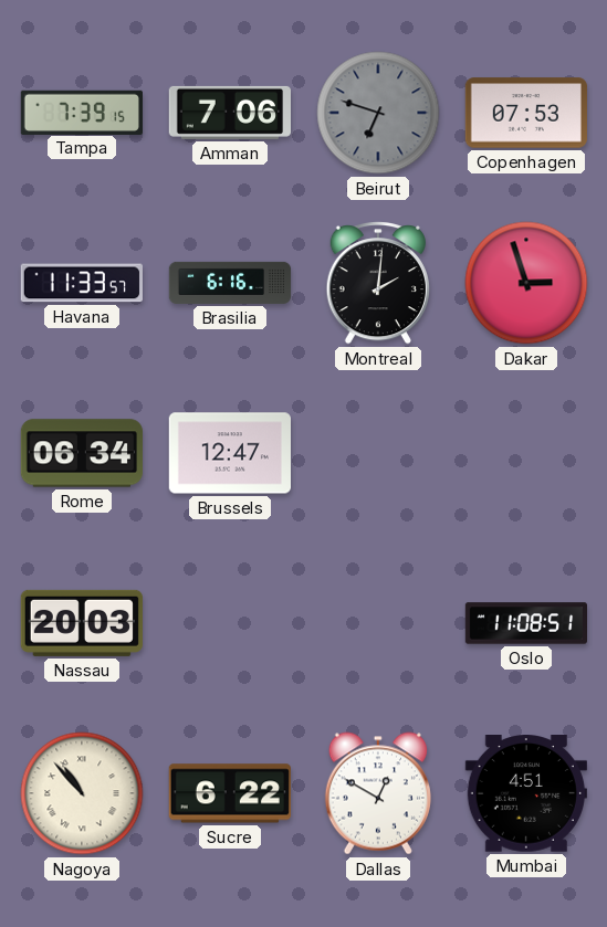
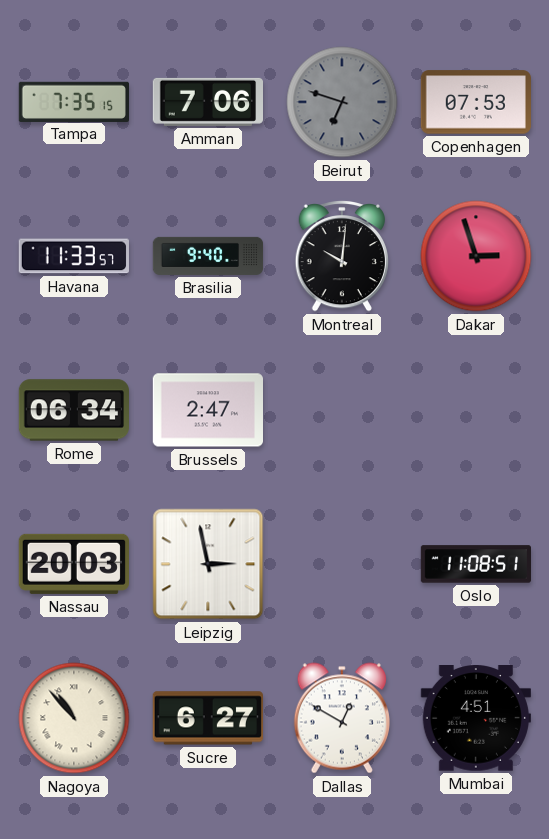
Tampa: 7:39 -> 7:35 (73, 101)
Brasilia: 6:16 -> 9:40 (208, 256)
Montreal: 2:01 -> 10:01 (341, 256)
Brussels: 12:47 -> 2:47 (207, 410)
Leipzig: none -> 2:58 (208, 564)
Sucre: 6:22 -> 6:27 (208, 718)
